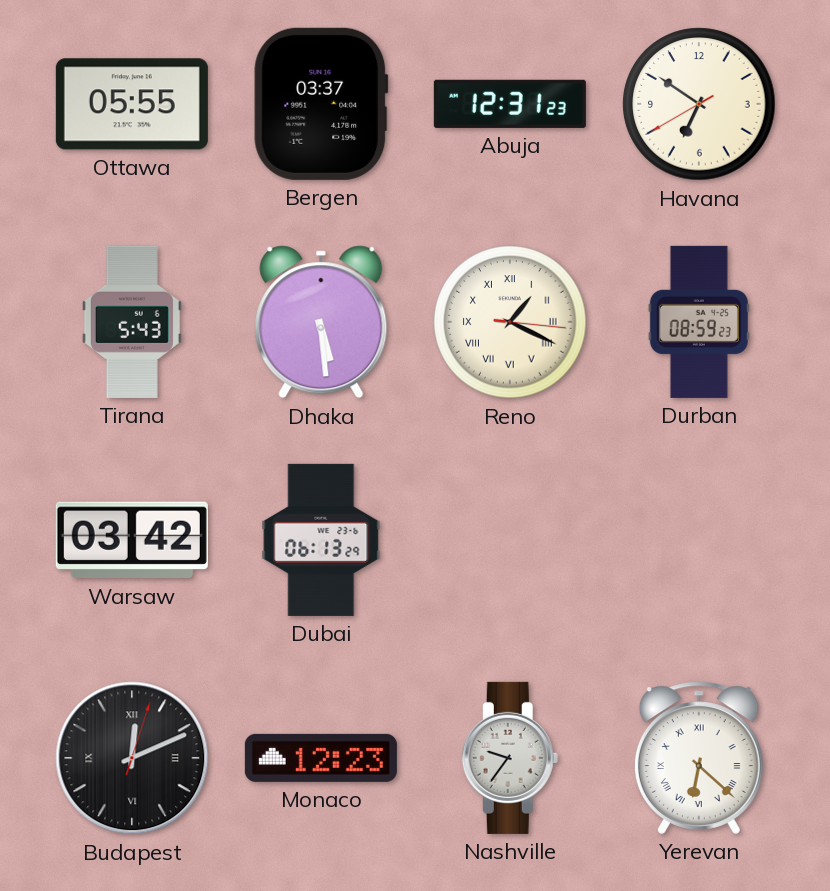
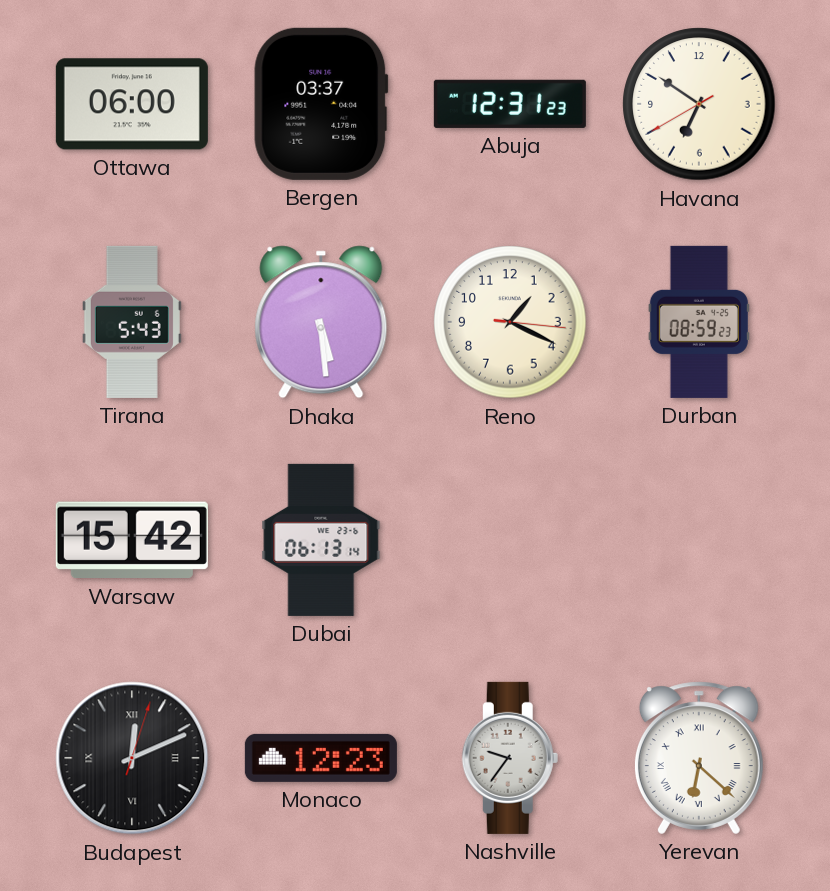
Ottawa: 05:55 -> 06:00 (132, 104)
Reno numerals: Roman -> Arabic (510, 322)
Warsaw: 03:42 -> 15:42 (132, 540)
Dubai: 06:13:29 -> 06:13:14 (321, 540)
